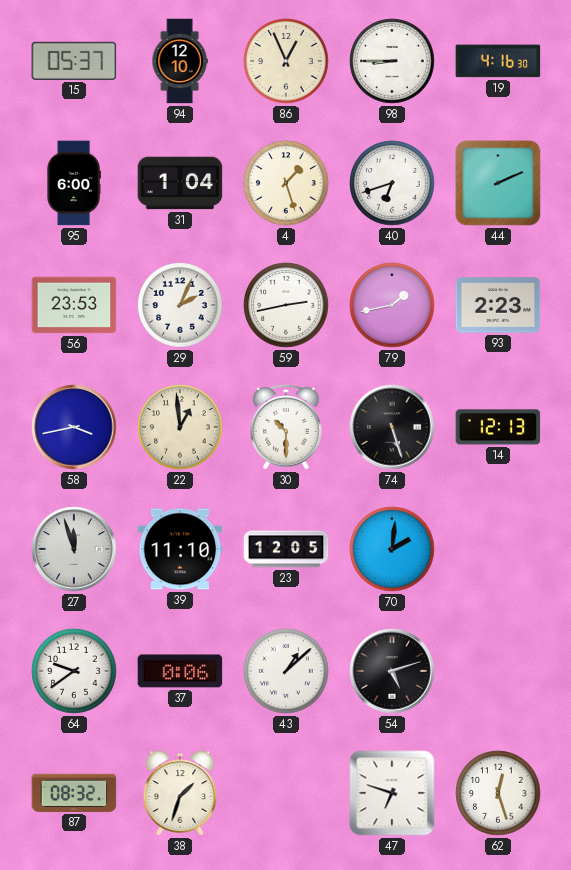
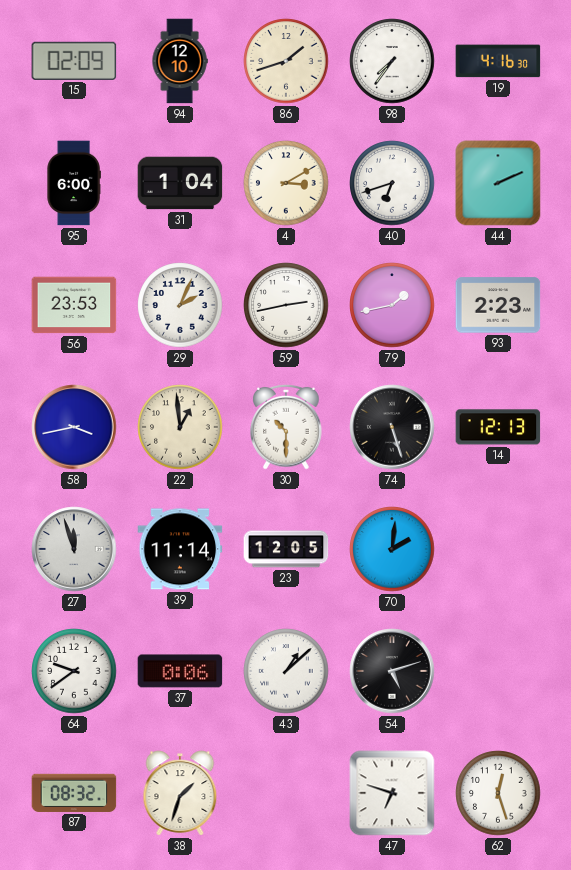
15: 05:37 -> 02:09 (74, 61)
86: 12:56 -> 1:42 (286, 61)
98: 8:45 -> 7:36 (392, 61)
4: 1:27 -> 3:10 (286, 183)
39: 11:10 -> 11:14 (180, 549)
